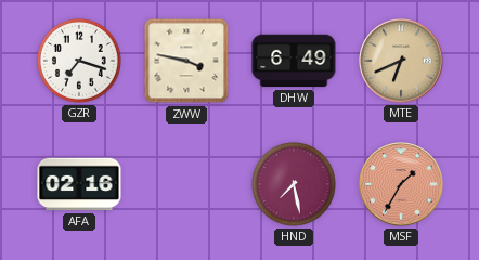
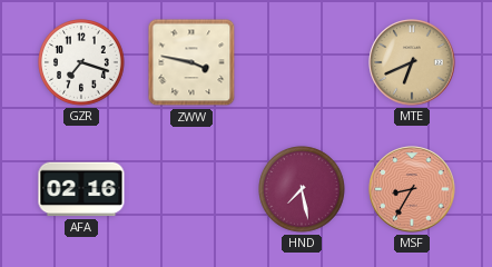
DHW: 6:49 -> none (294, 61)
MSF: 1:35 -> 8:35 (412, 189)
